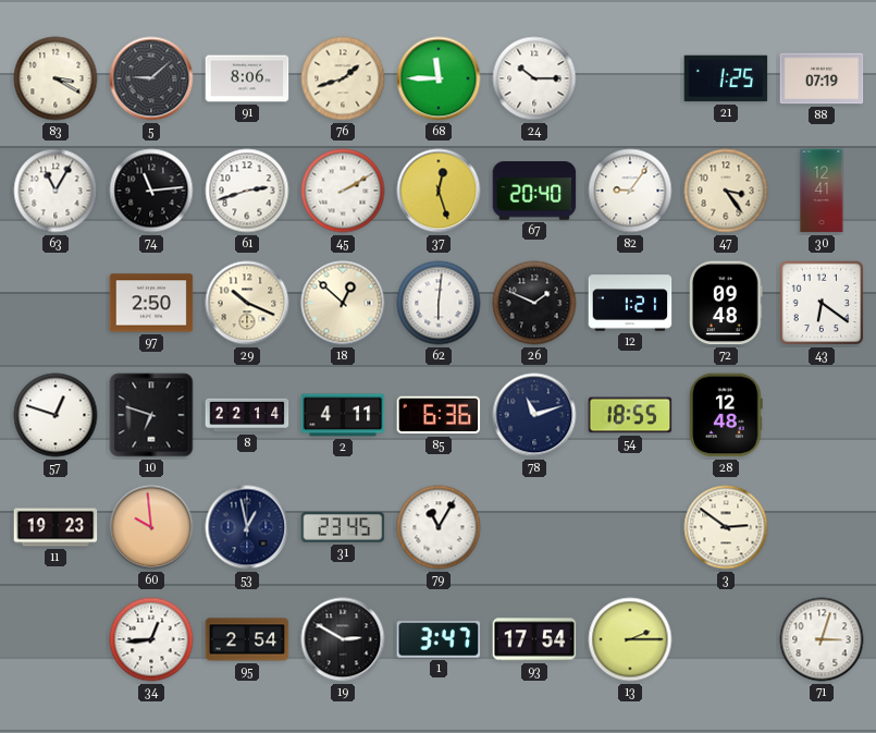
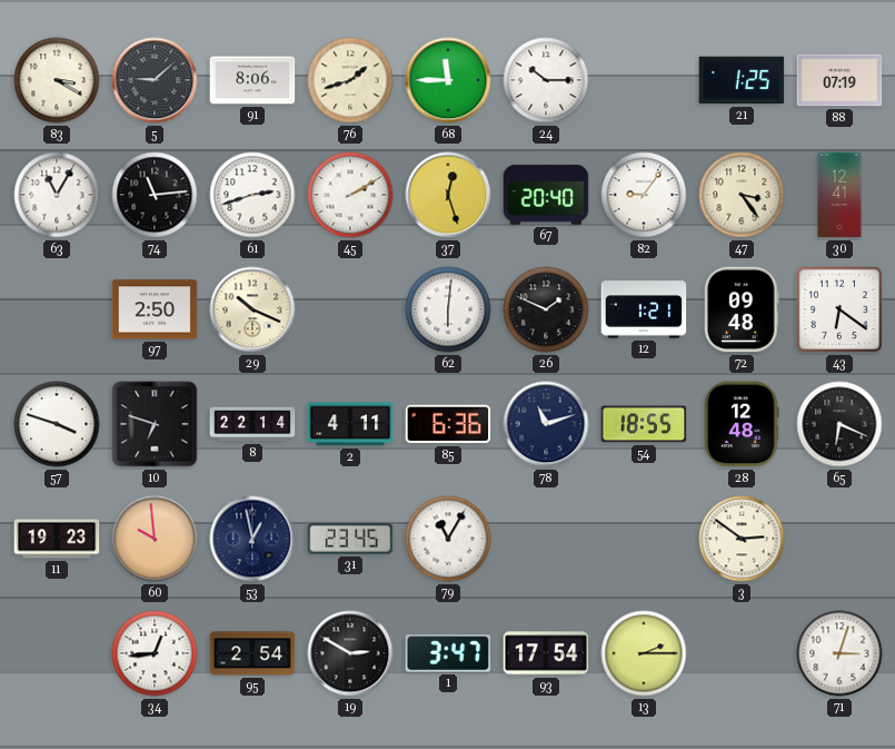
18: 12:52 -> none (343, 303)
57: 12:48 -> 3:48 (57, 424)
65: none -> 6:19 (839, 424)
